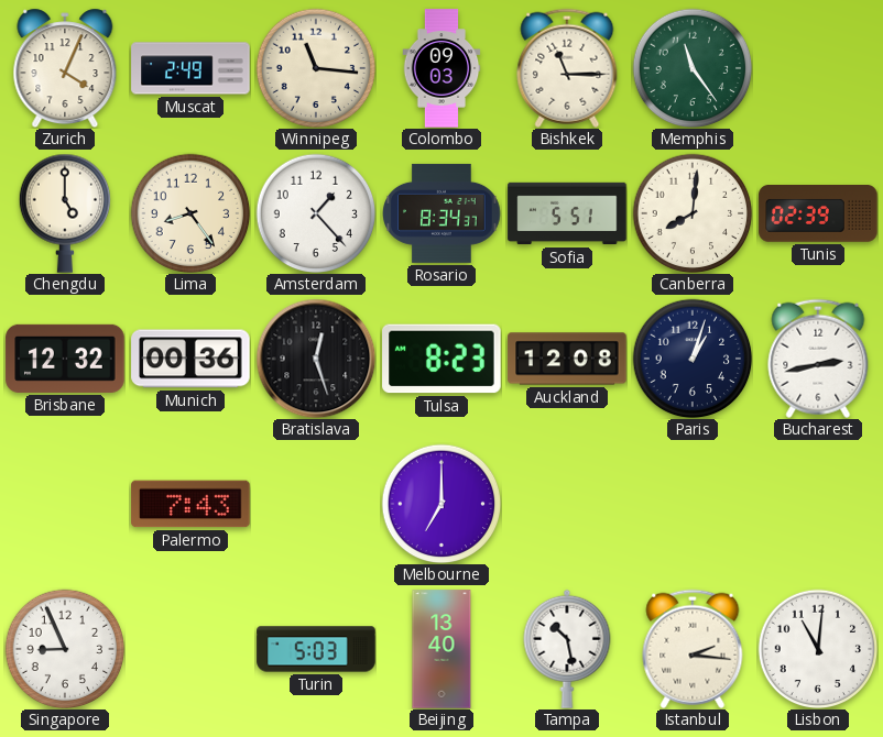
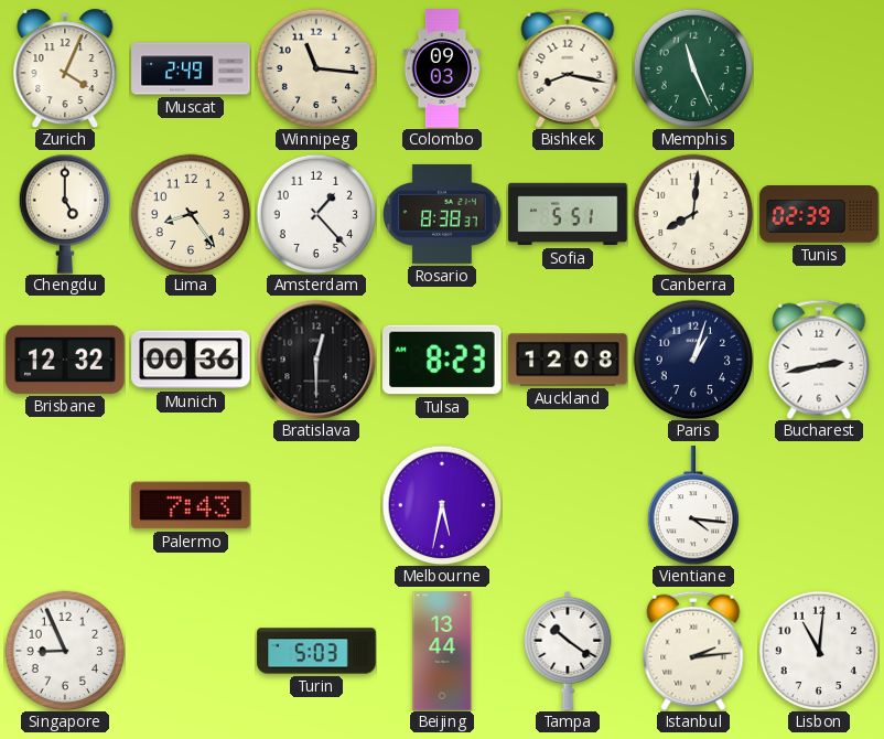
Bishkek: 11:15 -> 8:17 (568, 68)
Memphis: 11:24 -> 11:26 (693, 68)
Rosario: 8:34 -> 8:38 (442, 214)
Bratislava: 12:27 -> 12:30 (316, 360)
Melbourne: 7:00 -> 5:32 (442, 505)
Vientiane: none -> 4:16 (692, 505)
Beijing: 13:40 -> 13:44 (442, 651)
Tampa: 10:28 -> 10:21 (568, 651)
Istanbul: 2:16 -> 2:14 (693, 651)
